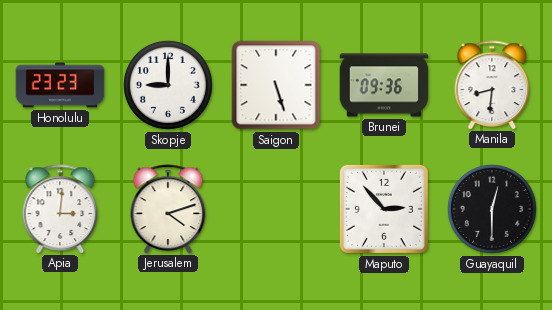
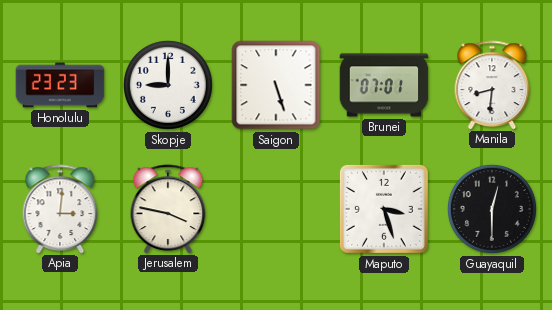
Brunei: 09:36 -> 07:01 (384, 85)
Jerusalem: 4:12 -> 3:47 (168, 209)
Maputo: 2:53 -> 3:27 (384, 209)
